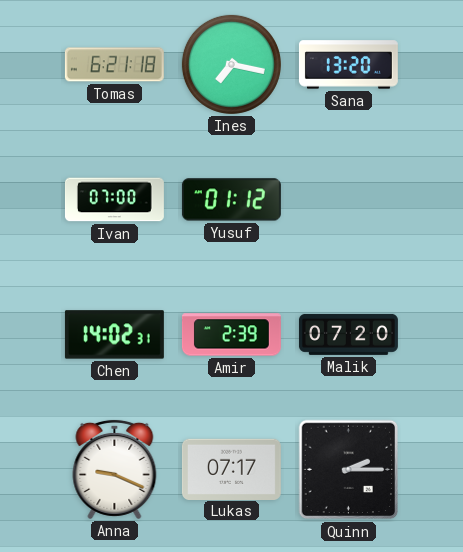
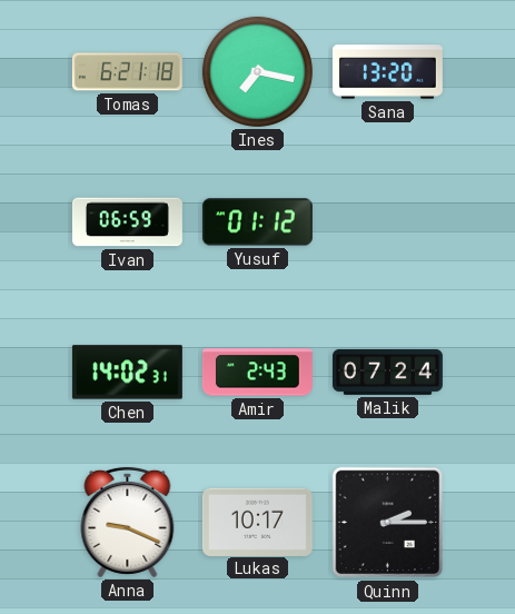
Ivan: 07:00 -> 06:59 (127, 222)
Amir: 2:39 -> 2:43 (257, 373)
Malik: 07:20 -> 07:24 (387, 372)
Lukas: 07:17 -> 10:17 (257, 522)
